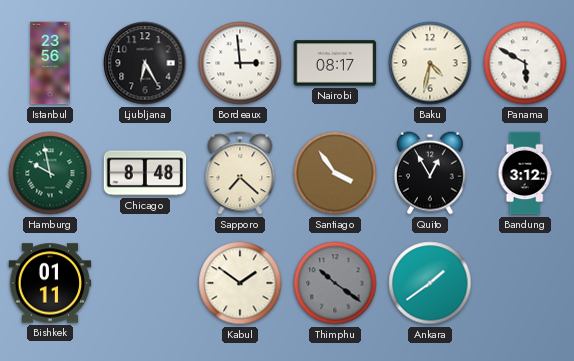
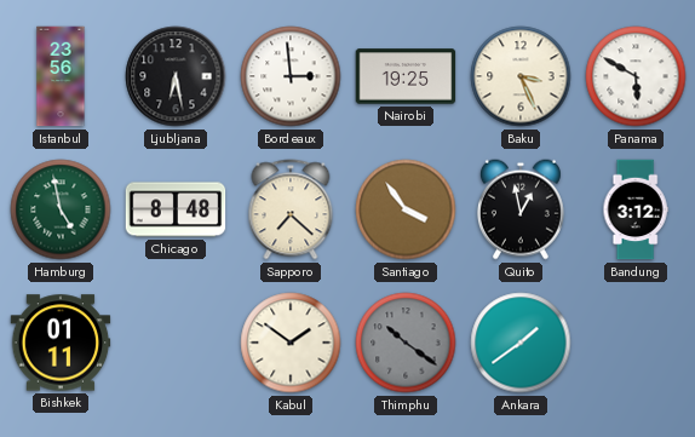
Ljubljana: 6:25 -> 6:28 (176, 76)
Nairobi: 08:17 -> 19:25 (406, 76)
Baku: 4:32 -> 3:26 (521, 76)
Hamburg: 9:58 -> 4:58 (61, 209)
Quito: 12:55 -> 12:58 (521, 209)
